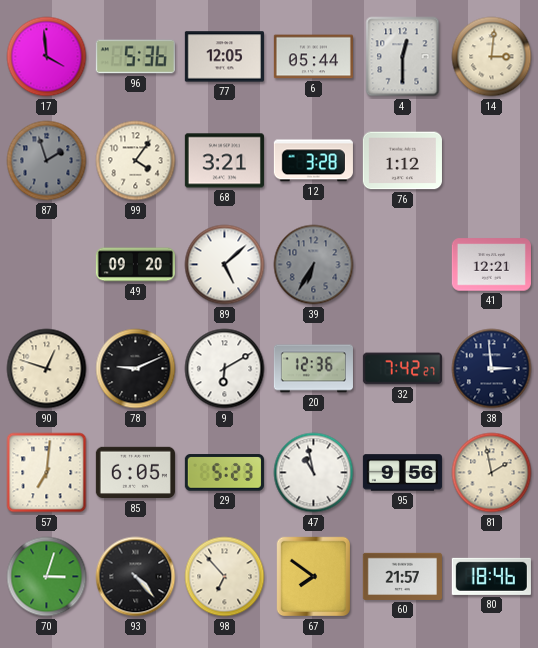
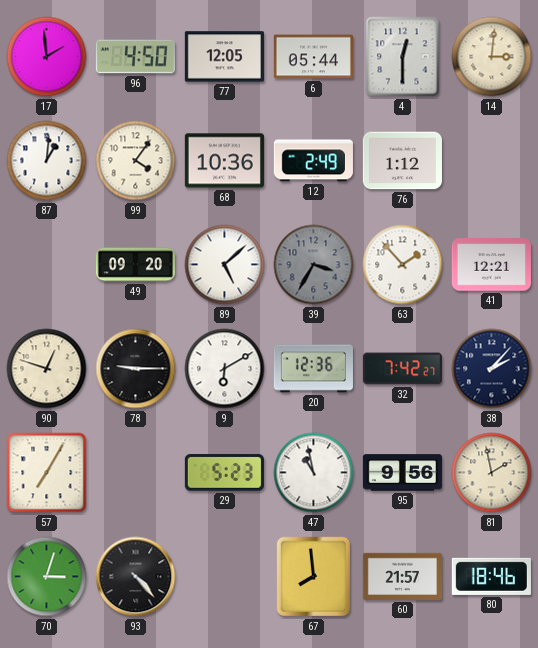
17: 3:59 -> 1:59 (47, 57)
96: 5:36 -> 4:50 (135, 57)
87: 1:57 -> 1:01 (47, 161)
87 dial: grey -> white (47, 161)
68: 3:21 -> 10:36 (224, 161)
12: 3:28 -> 2:49 (313, 161)
39: 6:35 -> 3:35 (314, 265)
63: none -> 1:53 (403, 265)
78: 9:11 -> 9:15 (136, 369)
38: 2:59 -> 2:07 (492, 369)
57: 7:01 -> 7:05 (47, 473)
85: 6:05 -> none (135, 473)
98: 6:53 -> none (225, 577)
67: 7:51 -> 7:59 (313, 577)
